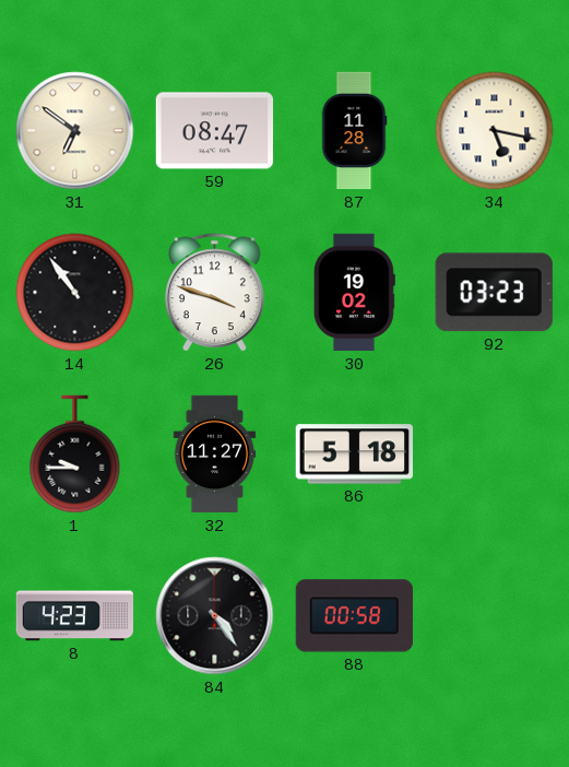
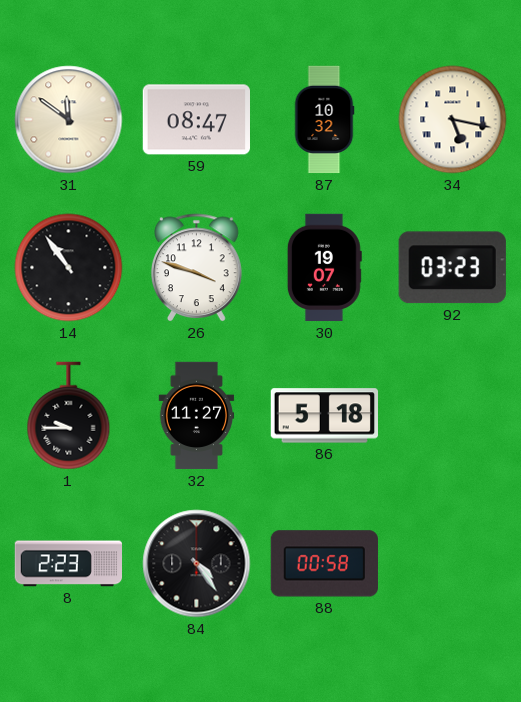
31: 6:51 -> 11:51 (69, 120)
87: 11:28 -> 10:32 (324, 120)
30: 19:02 -> 19:07 (324, 268)
8: 4:23 -> 2:23 (69, 564)
